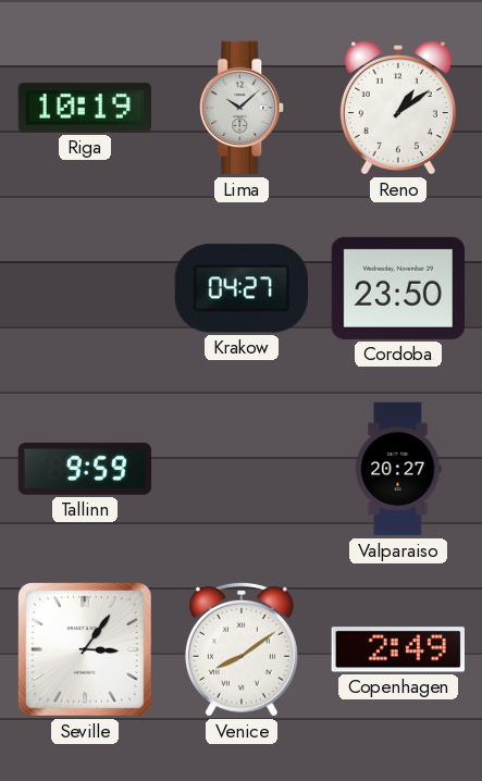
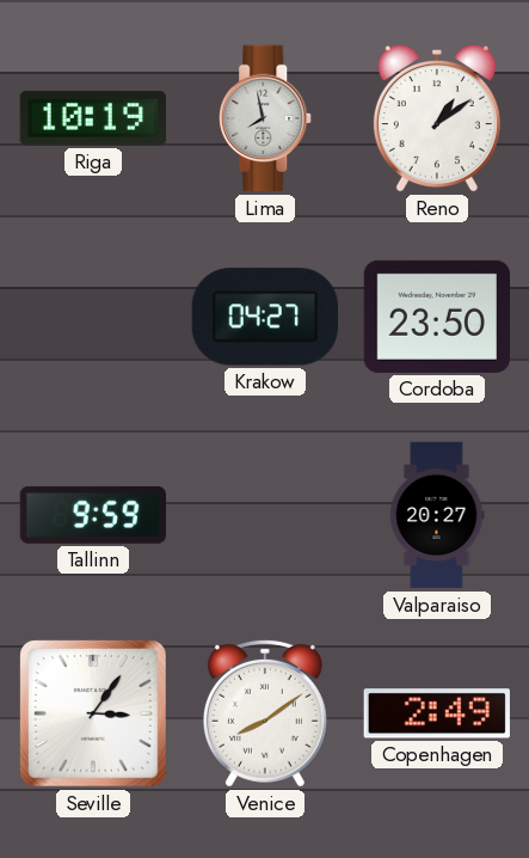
Lima: 10:08 -> 7:58 (266, 118)
